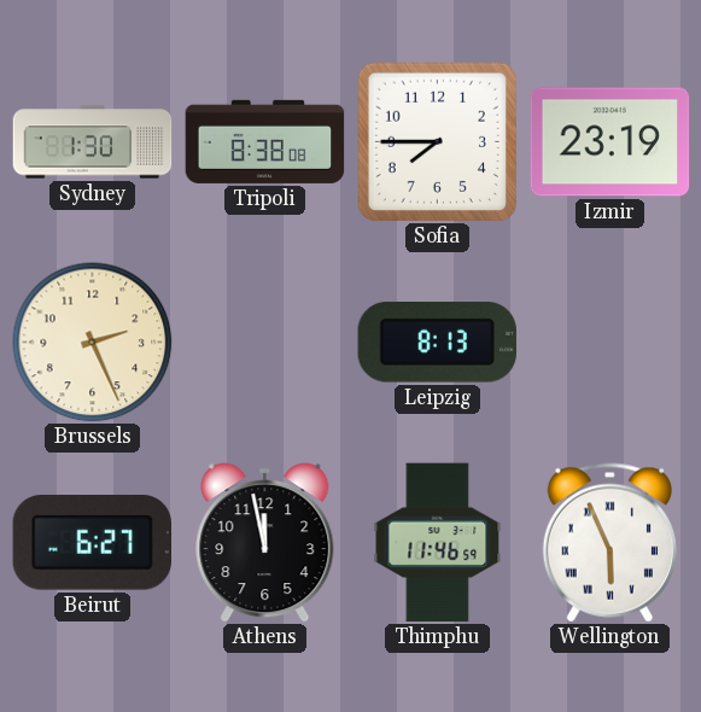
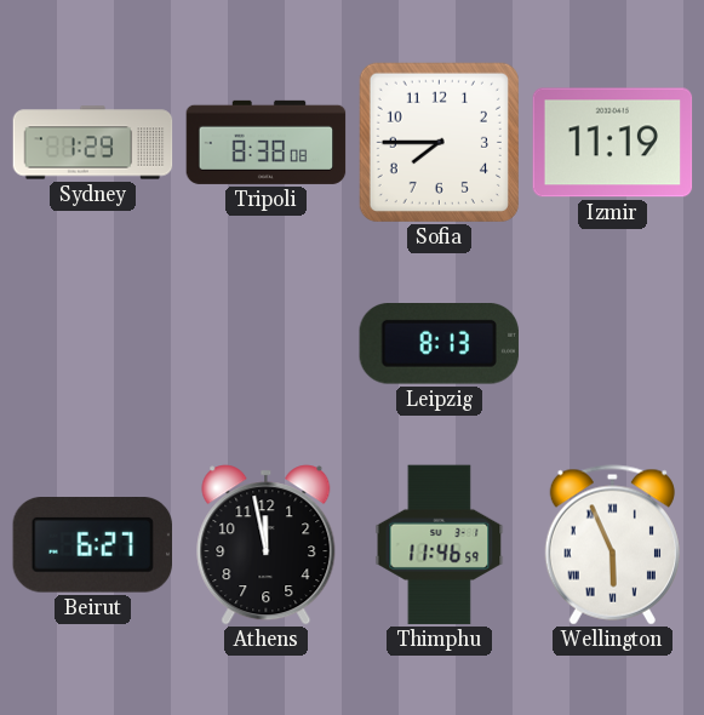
Sydney: 1:30 -> 1:29 (93, 143)
Izmir: 23:19 -> 11:19 (613, 143)
Brussels: 2:26 -> none (93, 343)
